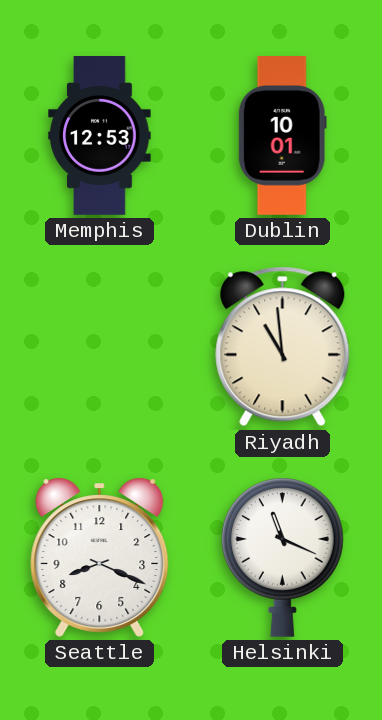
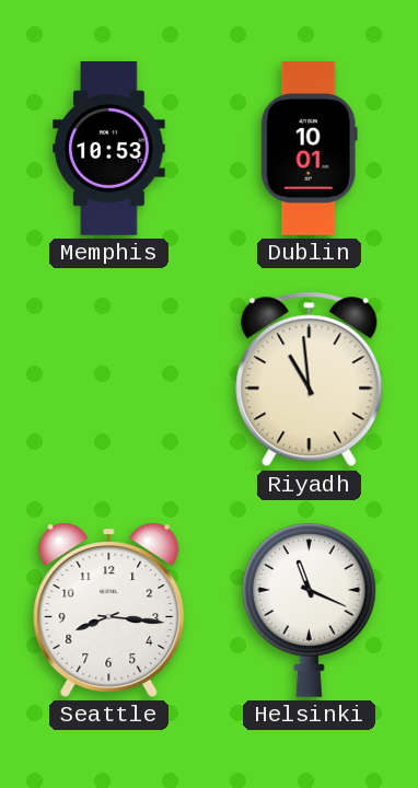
Memphis: 12:53 -> 10:53 (109, 149)
Seattle: 8:19 -> 8:16 (109, 610)
